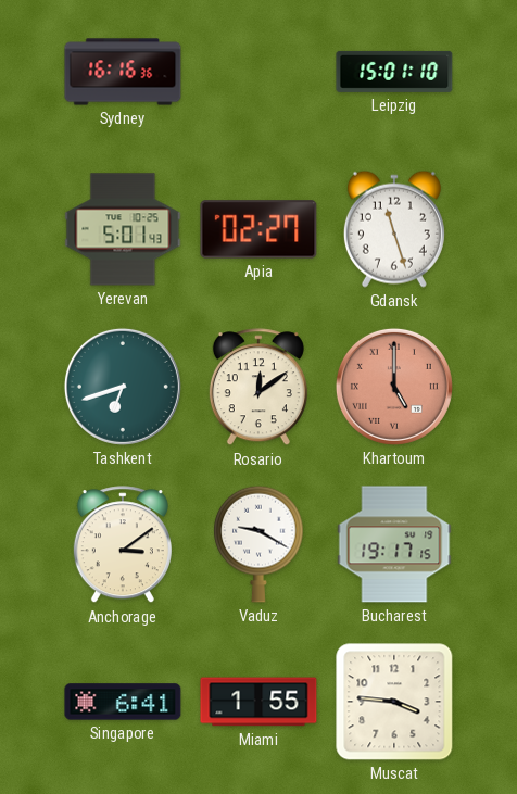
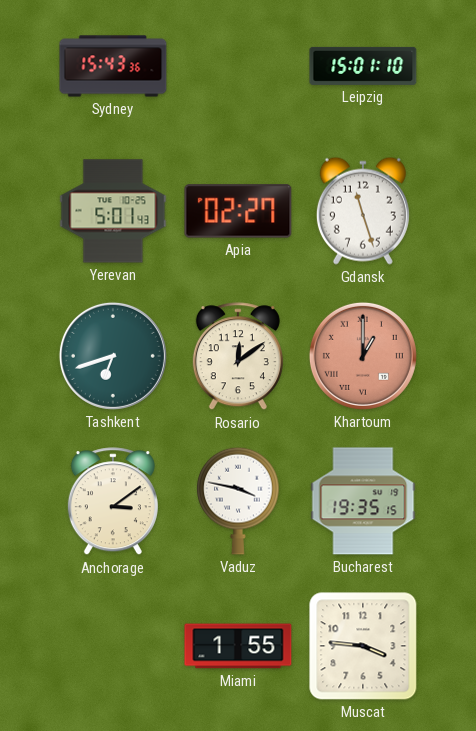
Sydney: 16:16 -> 15:43 (113, 66)
Khartoum: 5:00 -> 1:00 (363, 356)
Vaduz: 9:20 -> 3:47 (238, 501)
Bucharest: 19:17 -> 19:35 (363, 501)
Singapore: 6:41 -> none (123, 702)
